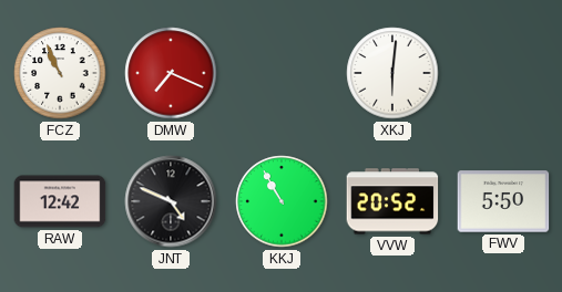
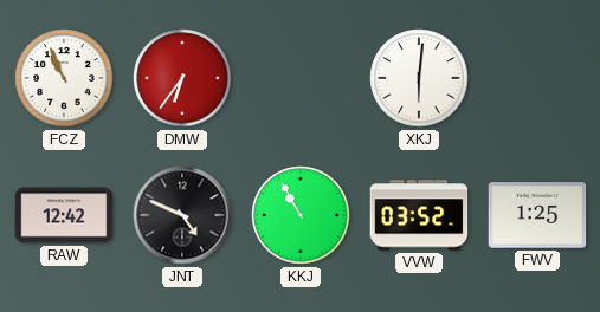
DMW: 7:19 -> 6:36 (182, 78)
VVW: 20:52 -> 03:52 (419, 215)
FWV: 5:50 -> 1:25 (537, 215)
